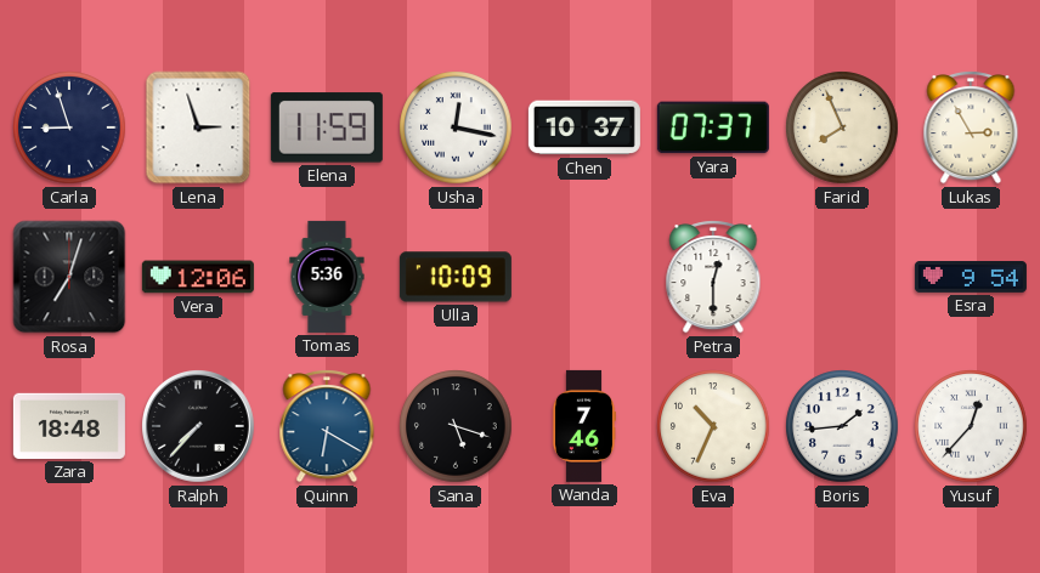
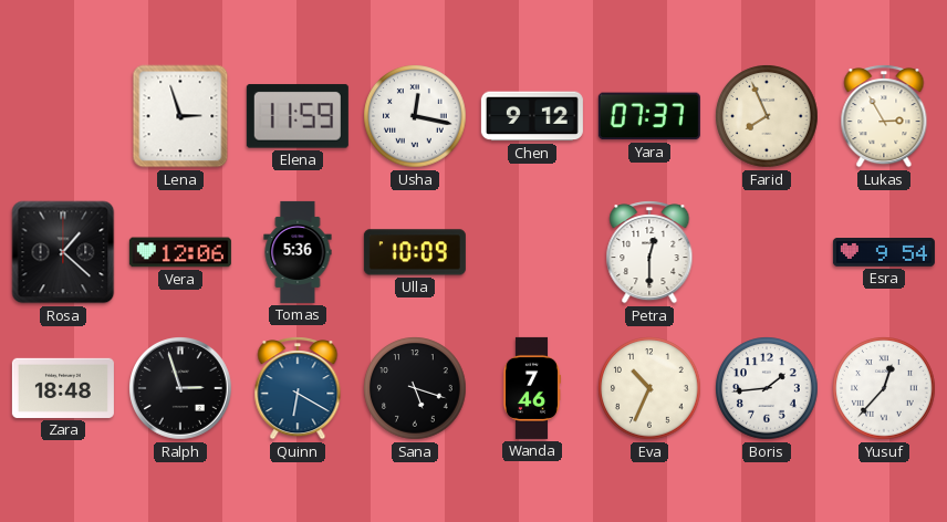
Carla: 8:57 -> none (69, 127)
Chen: 10:37 -> 9:12 (532, 116)
Rosa: 7:03 -> 1:22 (63, 252)
Ralph: 7:37 -> 2:57 (181, 389)
